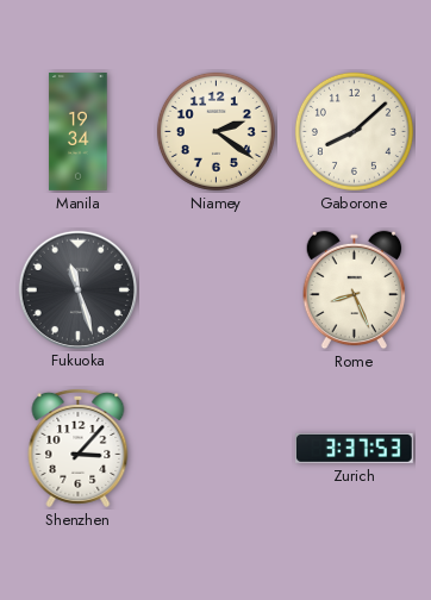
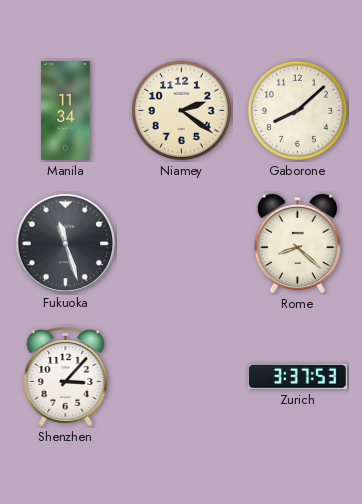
Manila: 19:34 -> 11:34 (66, 111)
Rome: 8:26 -> 8:22 (297, 244)
